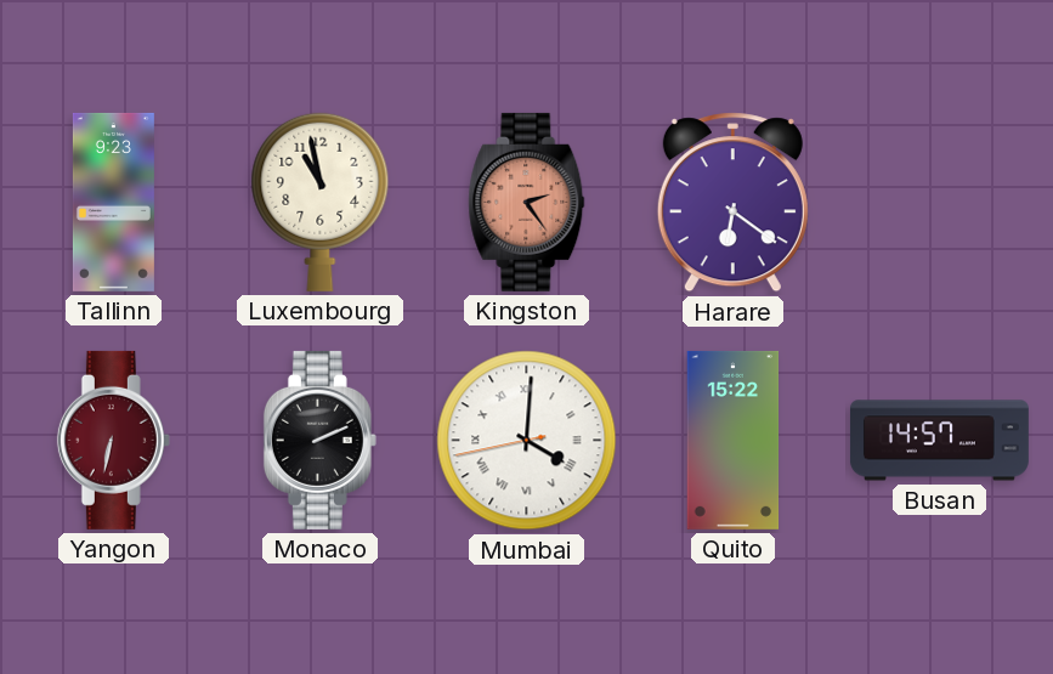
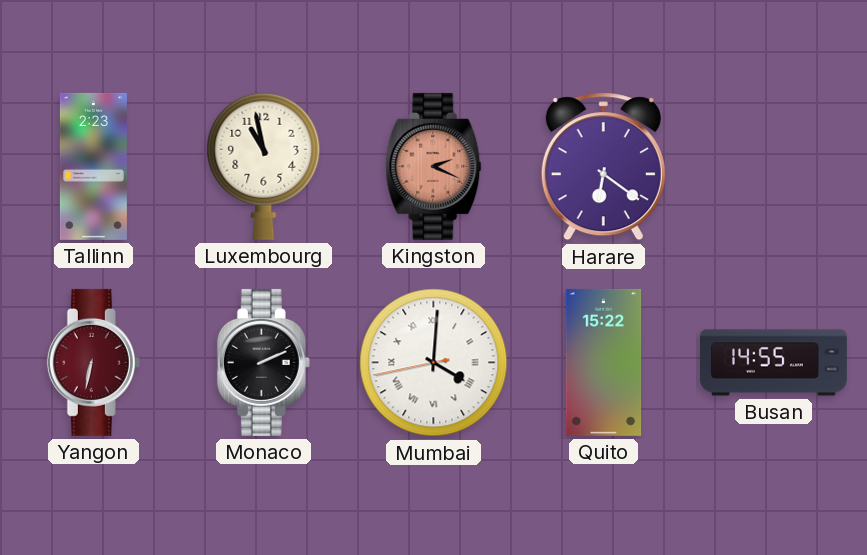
Tallinn: 9:23 -> 2:23 (93, 166)
Kingston: 2:24 -> 2:19 (434, 166)
Busan: 14:57 -> 14:55 (773, 363)
